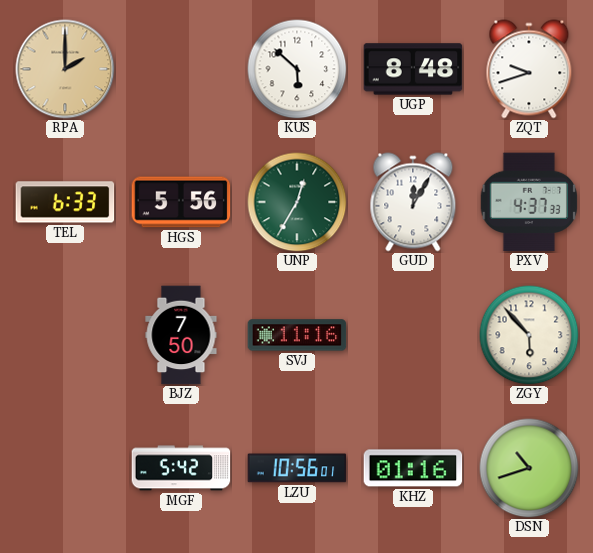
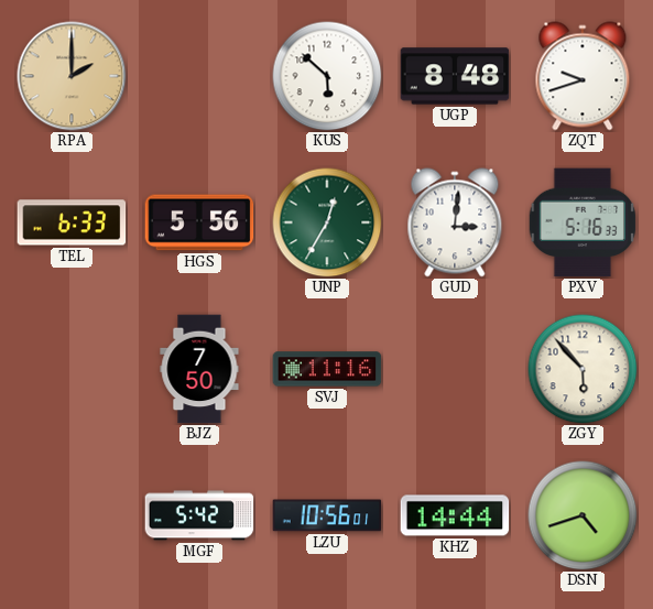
GUD: 12:05 -> 3:01 (455, 222)
PXV: 4:37 -> 5:16 (583, 222)
KHZ: 01:16 -> 14:44 (455, 515)
DSN: 10:42 -> 4:42 (583, 515)
